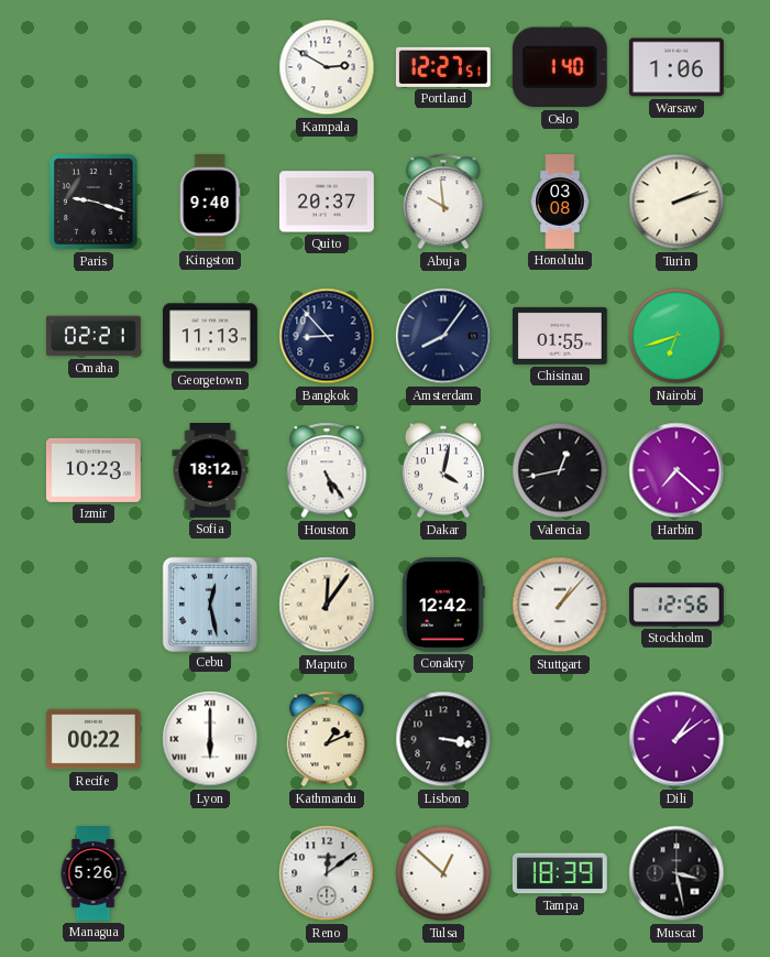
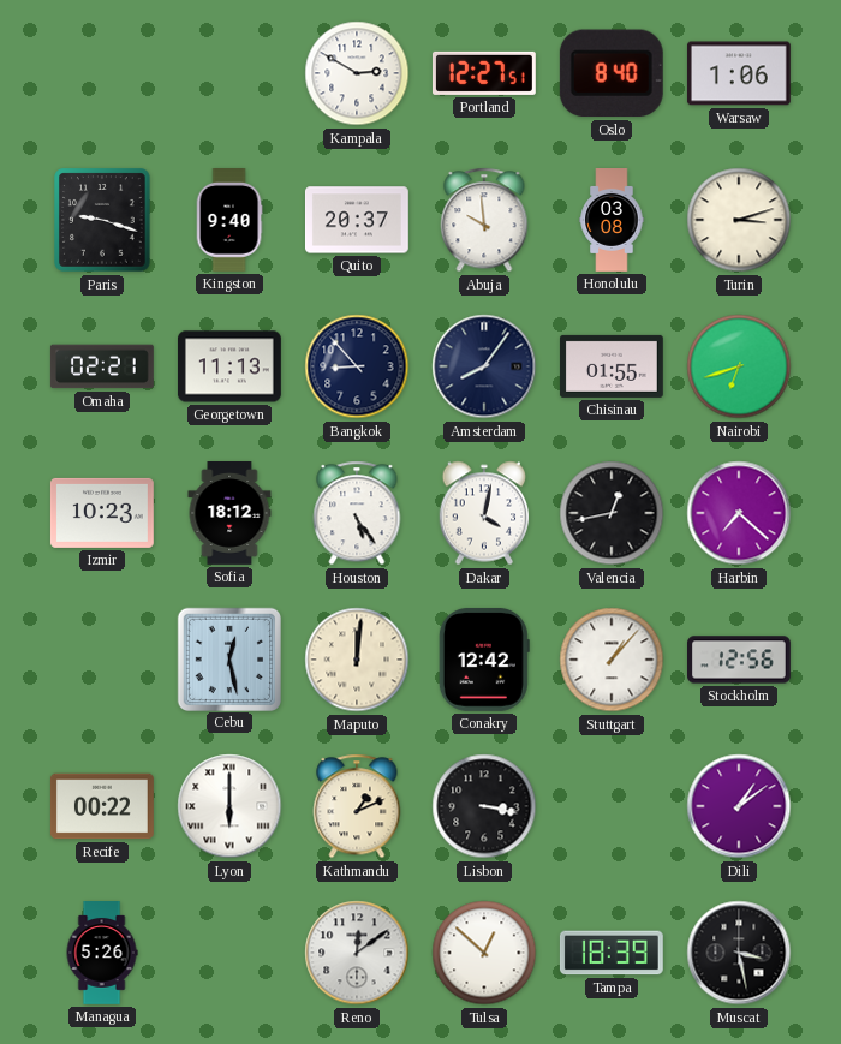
Oslo: 1:40 -> 8:40 (612, 73)
Turin: 2:12 -> 3:12 (739, 220)
Maputo: 12:06 -> 12:01 (357, 660)
